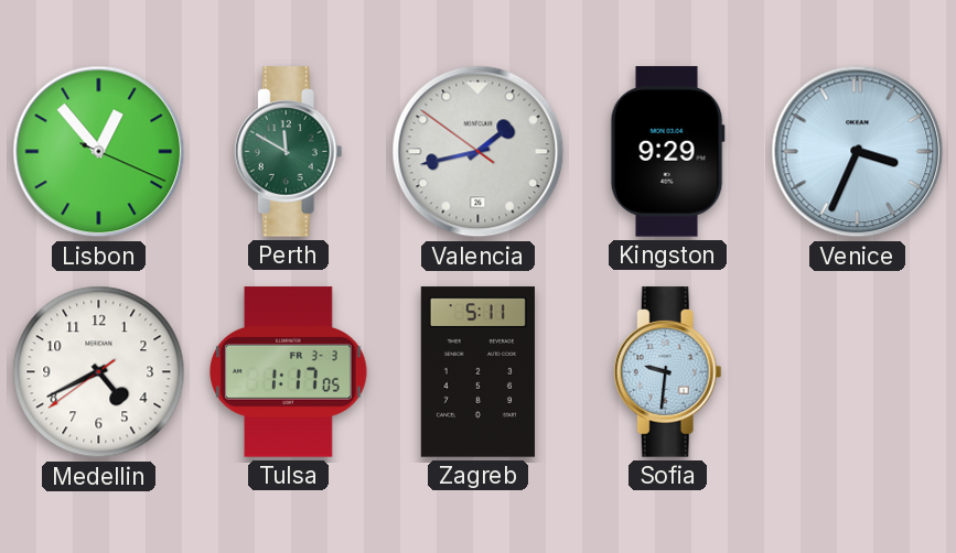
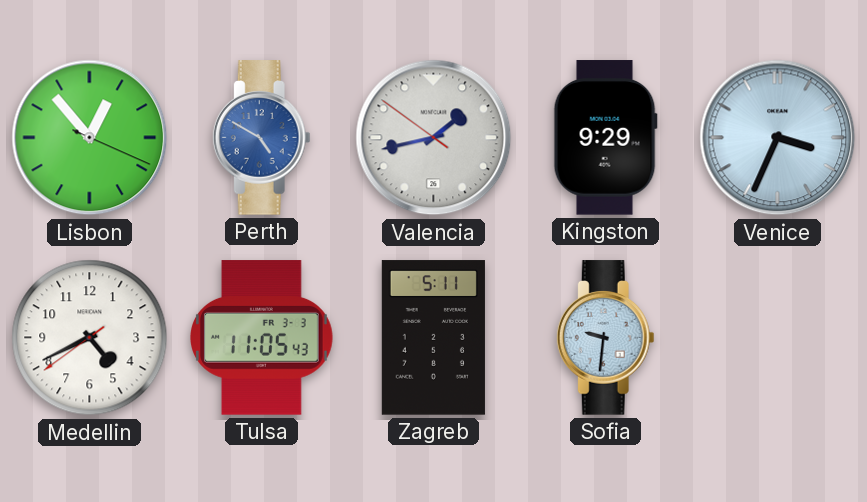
Perth: 11:50 -> 4:50 (261, 138)
Perth dial: green -> blue (261, 138)
Tulsa: 1:17 -> 11:05 (262, 338)
